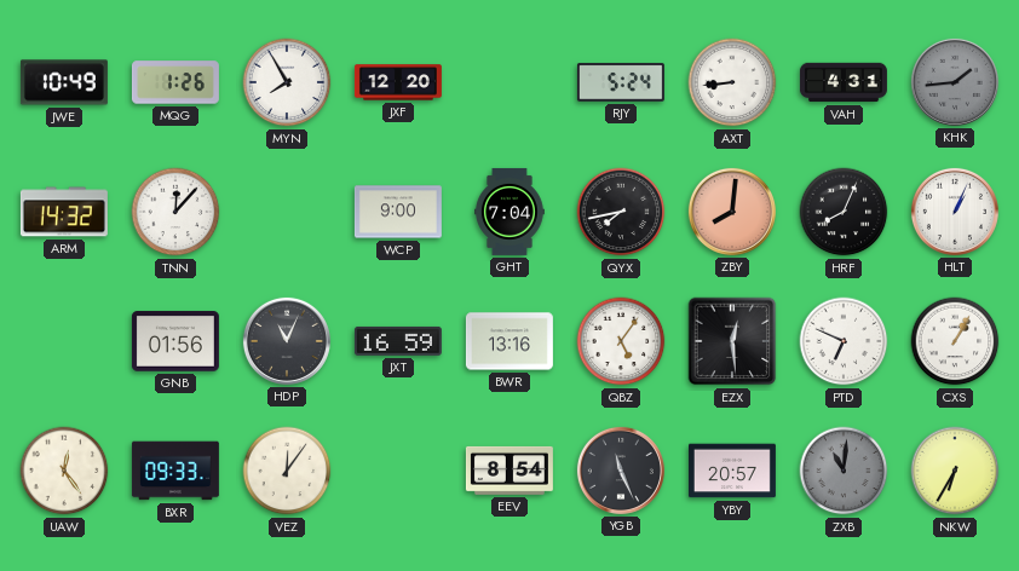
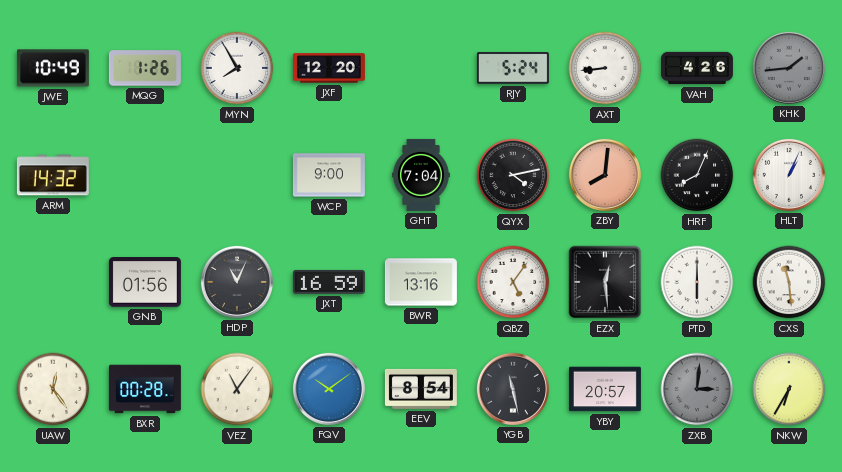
VAH: 4:31 -> 4:26 (697, 68)
TNN: 12:07 -> none (175, 212)
QYX: 7:43 -> 4:13 (513, 175)
PTD: 6:49 -> 6:00 (697, 282)
CXS: 1:05 -> 11:29 (789, 282)
BXR: 09:33 -> 00:28 (145, 389)
VEZ: 12:06 -> 11:06 (237, 389)
FQV: none -> 10:09 (329, 389)
YGB: 11:26 -> 11:28 (513, 389)
ZXB: 11:01 -> 3:01 (697, 389)
